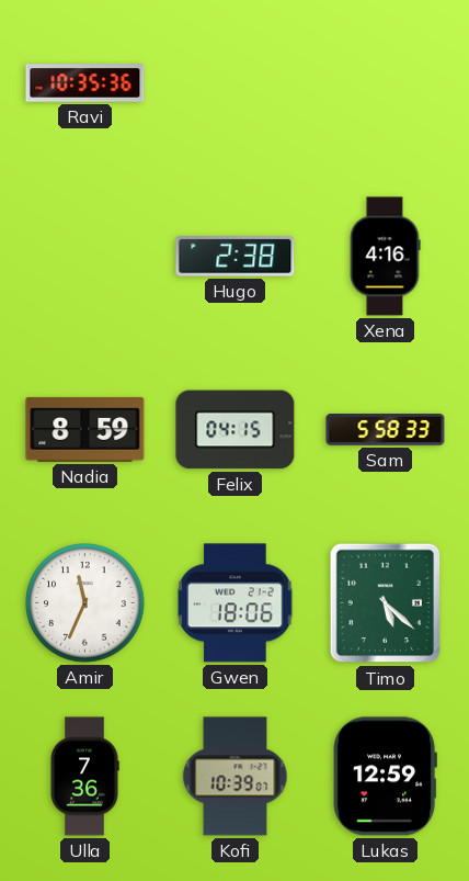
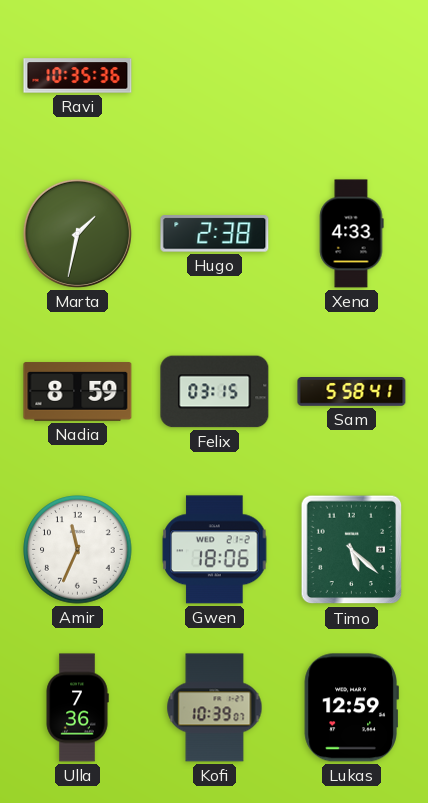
Marta: none -> 1:32 (77, 233)
Xena: 4:16 -> 4:33 (351, 234)
Felix: 04:15 -> 03:15 (215, 392)
Sam: 5:58:33 -> 5:58:41 (352, 392)
